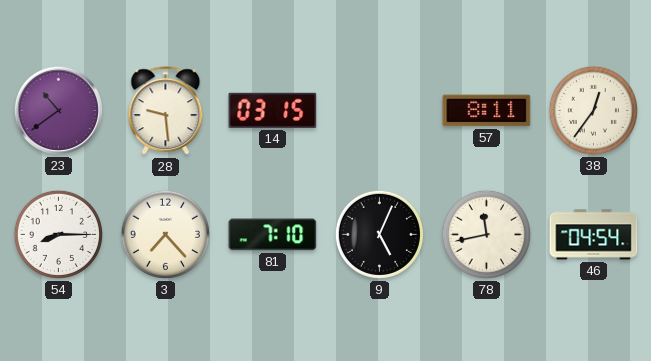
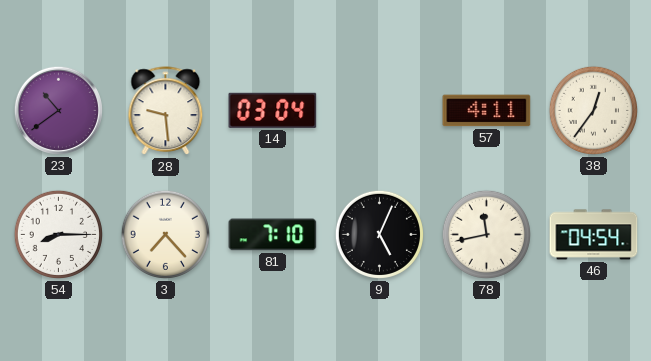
14: 03:15 -> 03:04 (273, 110)
57: 8:11 -> 4:11 (487, 111)
